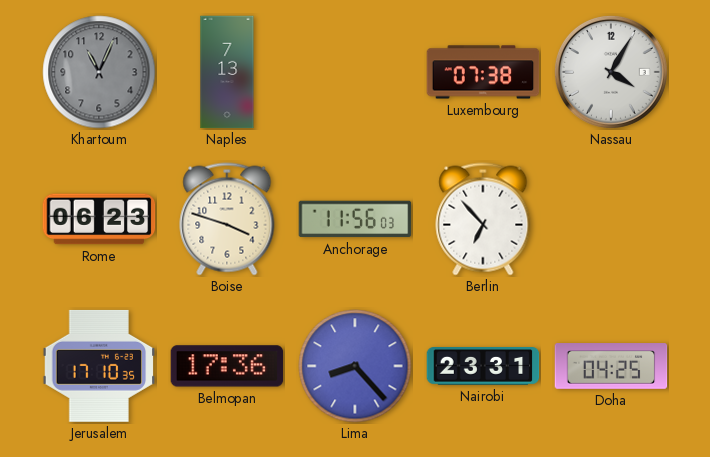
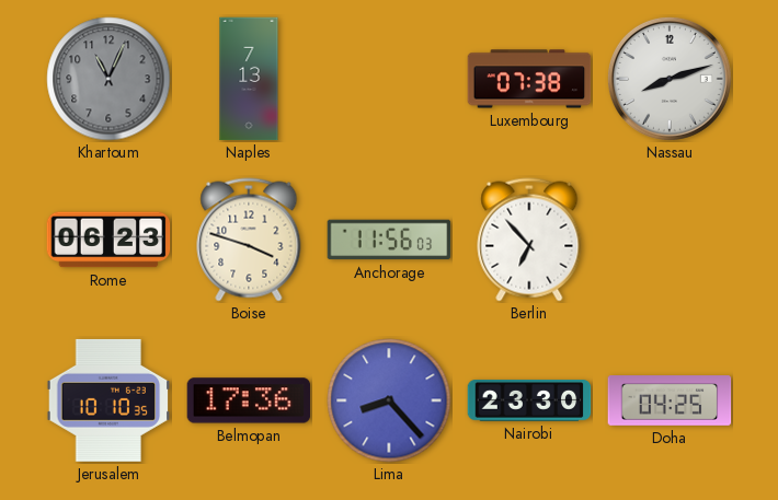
Nassau: 4:05 -> 8:12 (670, 79)
Jerusalem: 17:10 -> 10:10 (108, 400)
Nairobi: 23:31 -> 23:30 (529, 402)
